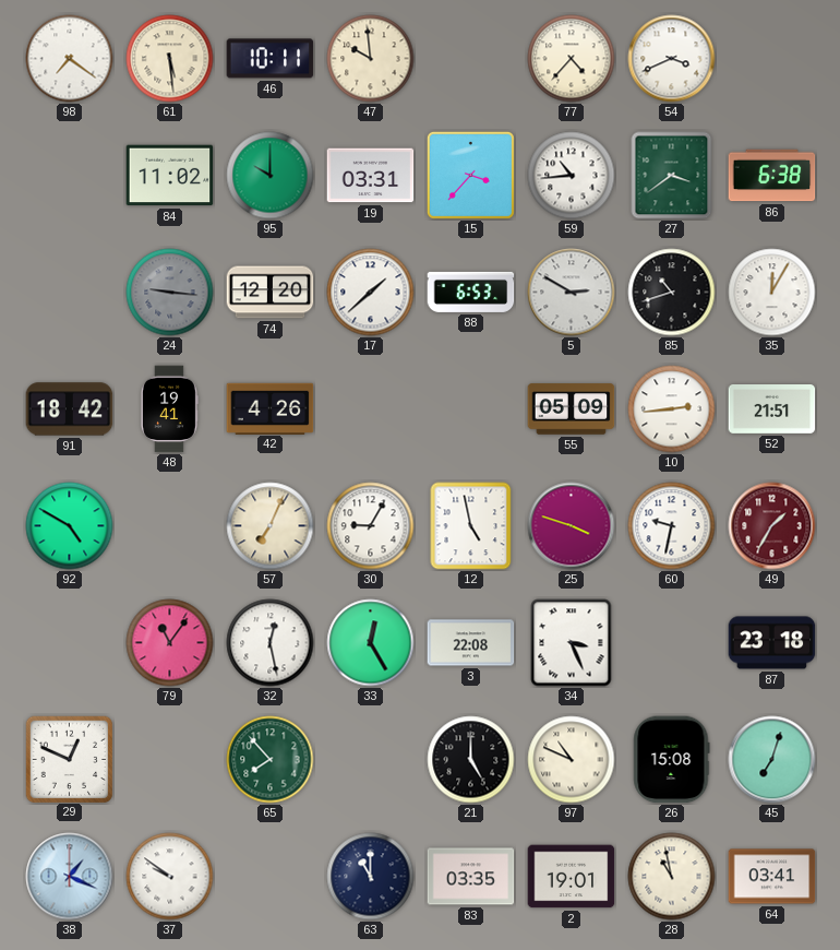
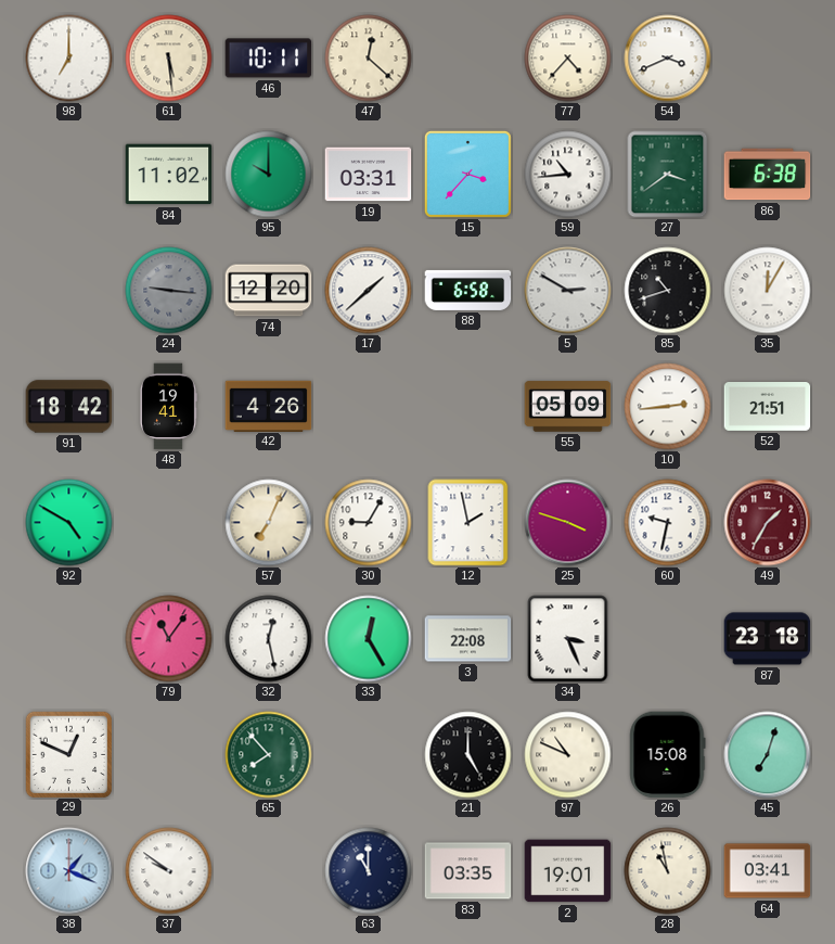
98: 7:21 -> 7:00 (69, 59)
47: 9:59 -> 12:22 (369, 59)
88: 6:53 -> 6:58 (468, 290)
12: 4:58 -> 1:58 (468, 523)
